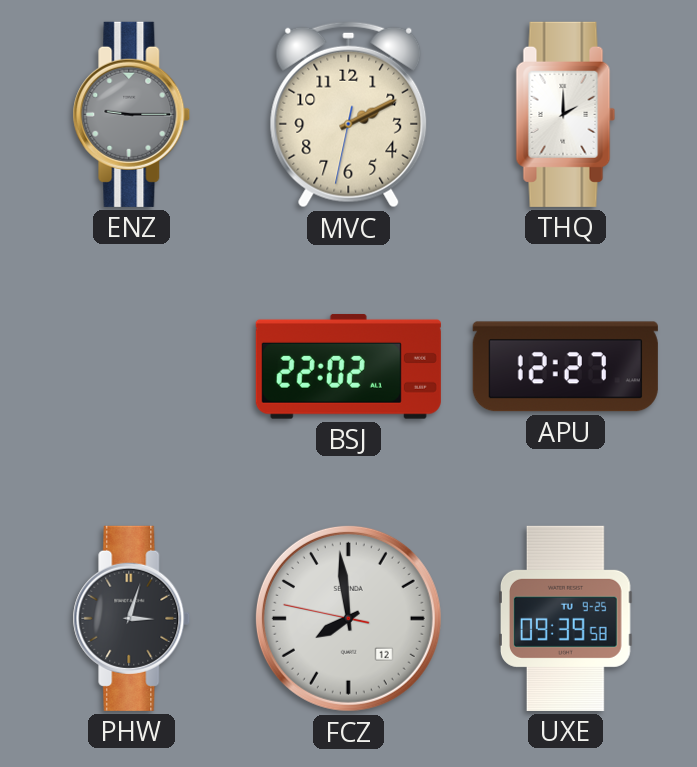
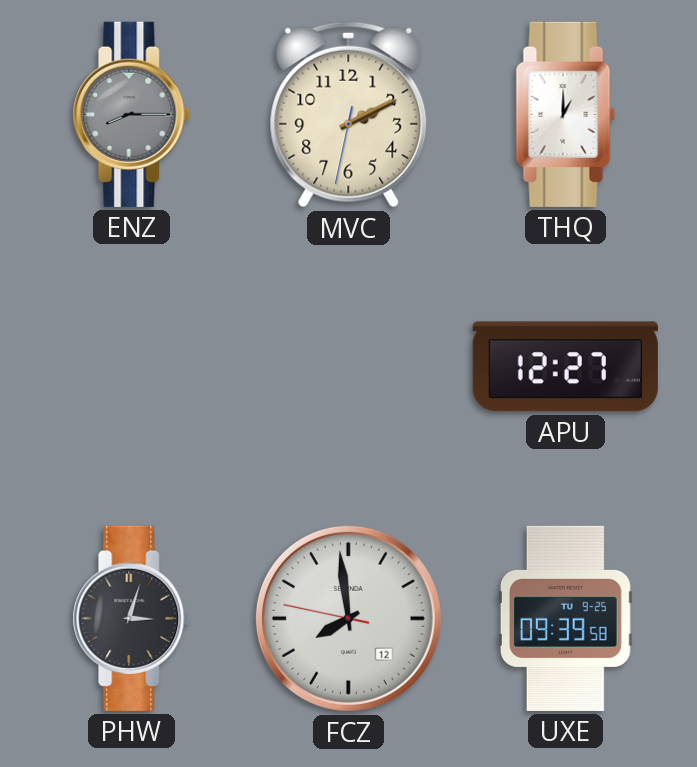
ENZ: 9:15 -> 8:15 (132, 114)
THQ: 2:00 -> 1:00 (566, 114)
BSJ: 22:02 -> none (348, 366)
